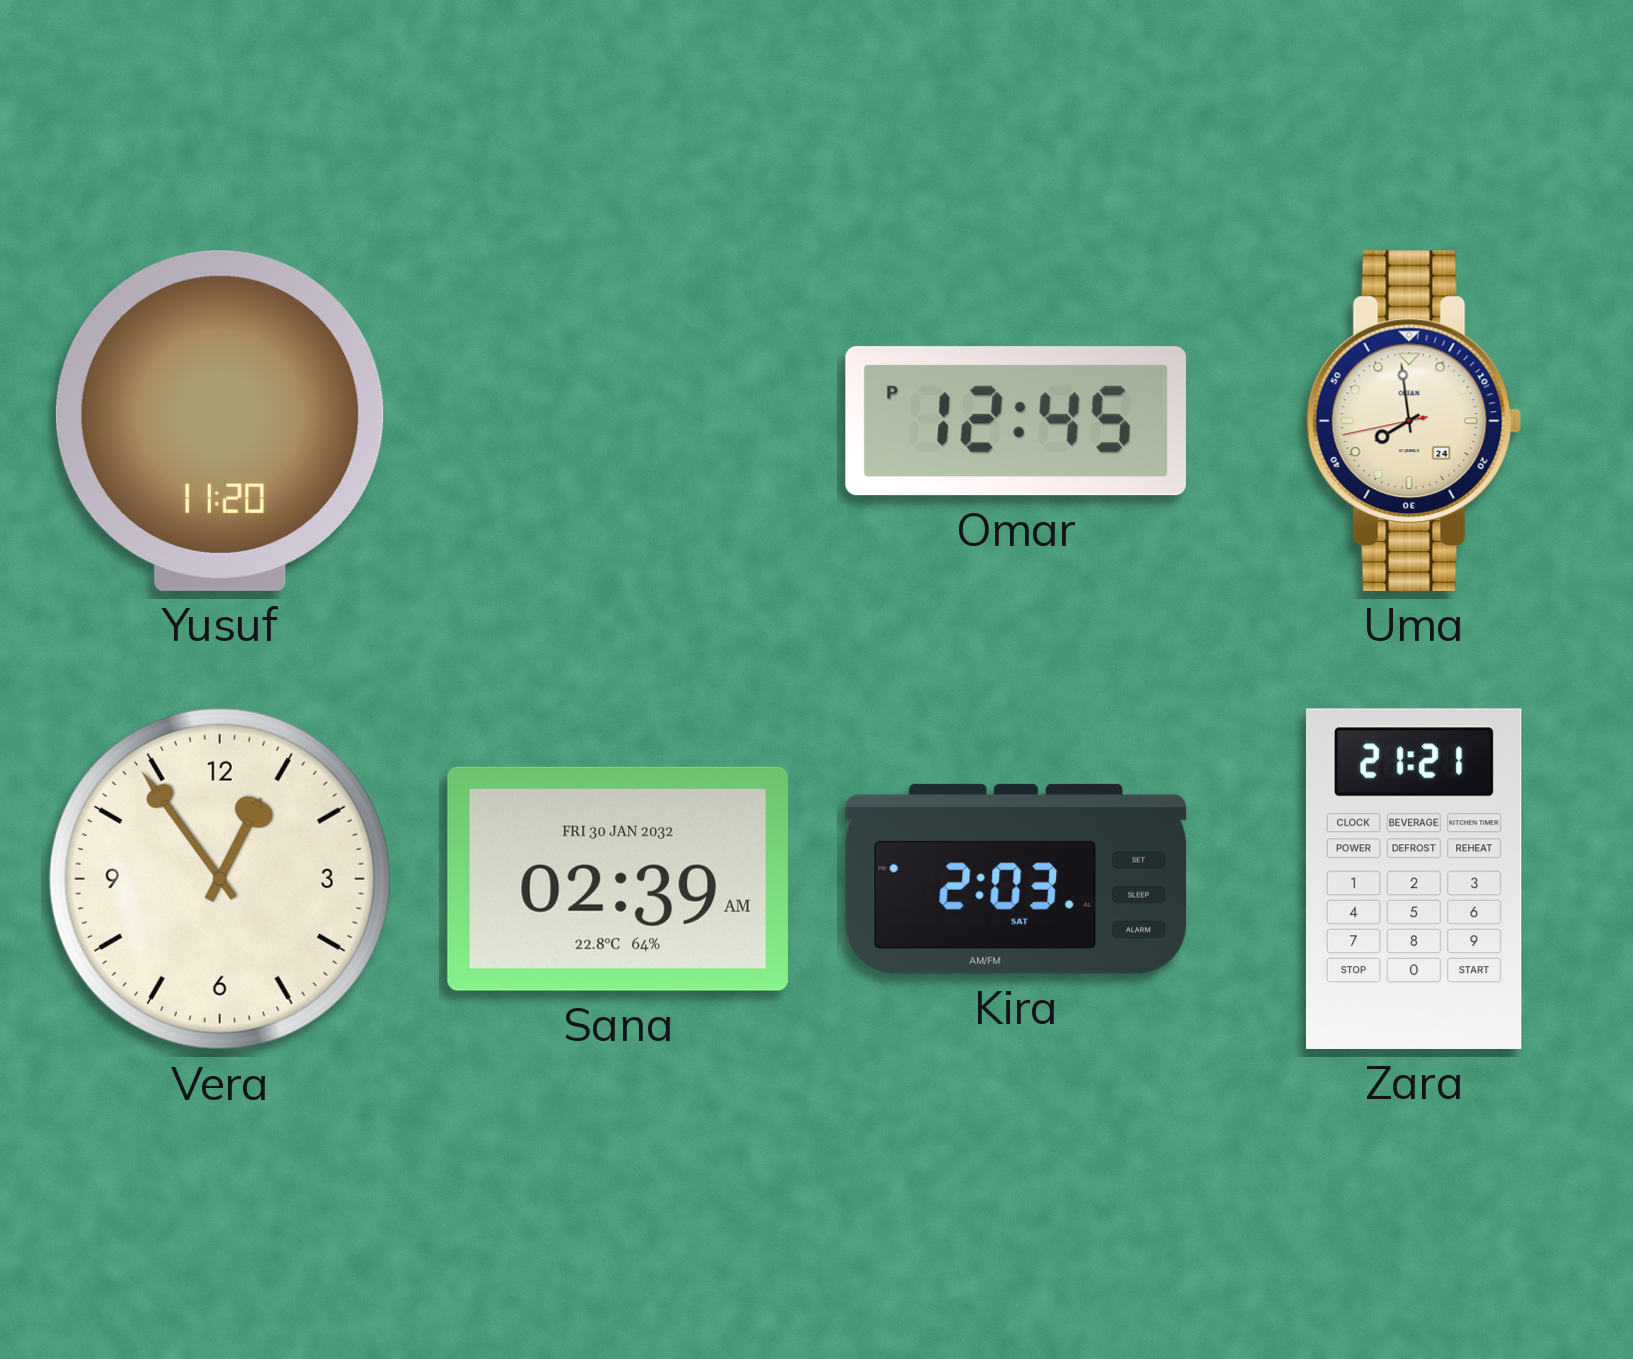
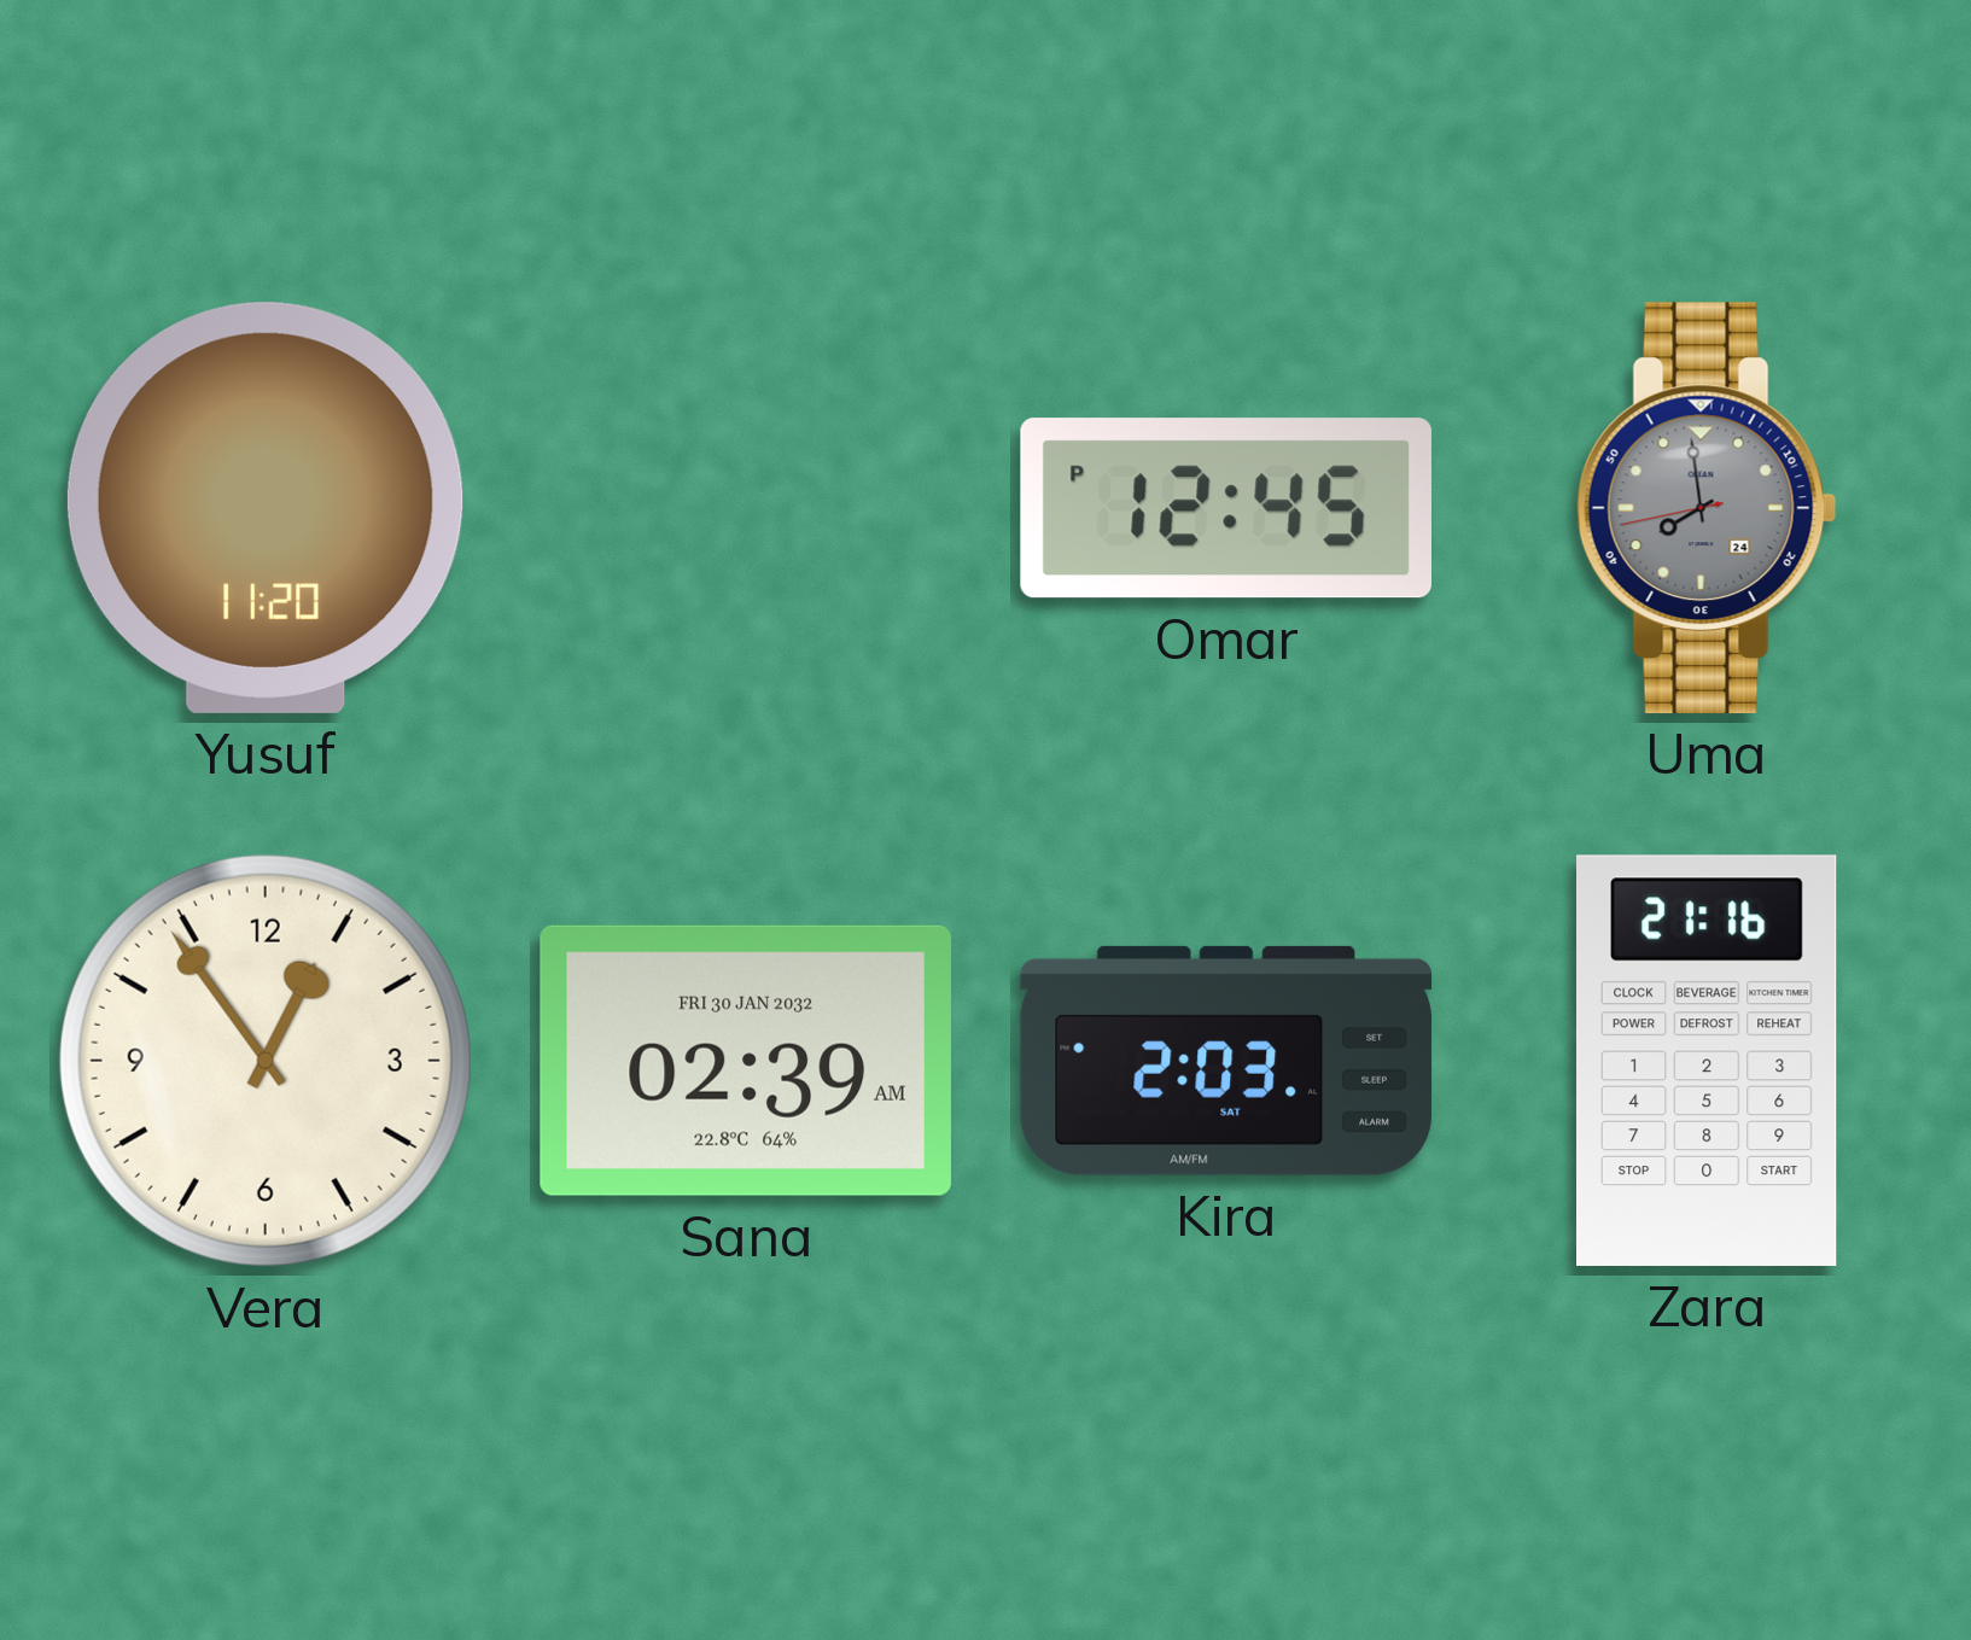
Uma dial: cream -> grey (1707, 508)
Zara: 21:21 -> 21:16 (1708, 1061)
